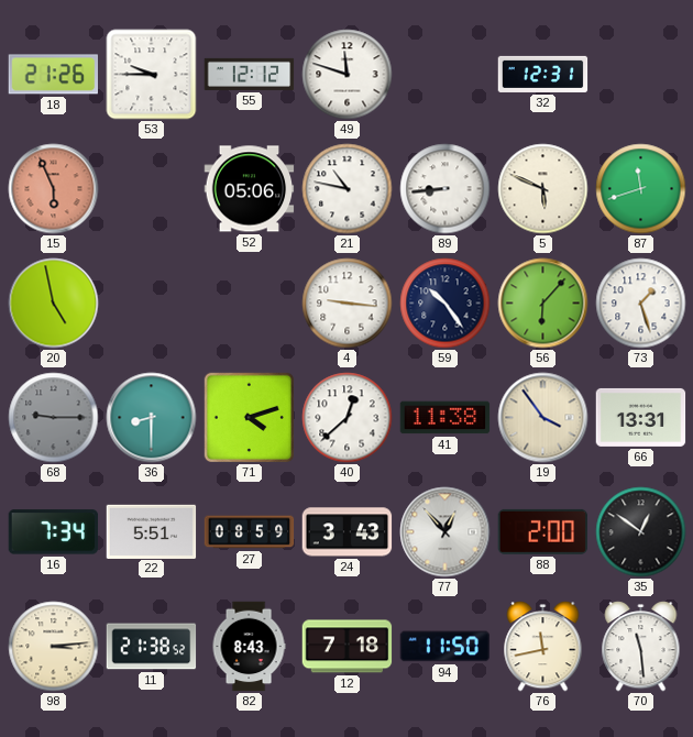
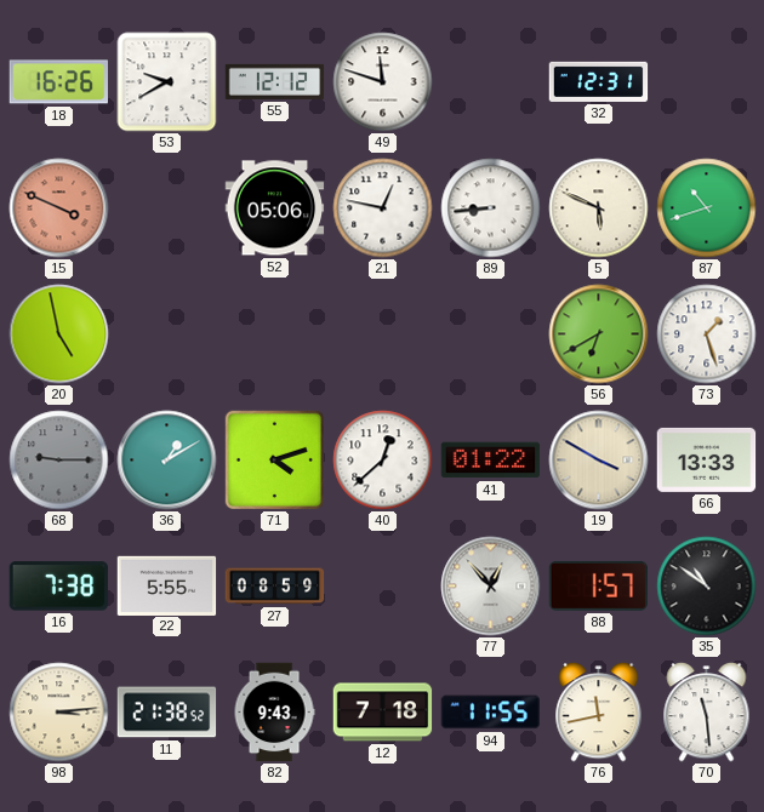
18: 21:26 -> 16:26 (59, 82)
53: 9:45 -> 9:40 (167, 82)
15: 5:56 -> 3:49 (59, 208)
21: 10:47 -> 12:47 (383, 208)
87: 11:42 -> 10:42 (707, 208)
4: 9:16 -> none (348, 304)
59: 10:24 -> none (446, 304)
56: 6:07 -> 6:40 (599, 334)
36: 8:30 -> 1:10 (167, 461)
41: 11:38 -> 01:22 (491, 461)
19: 3:54 -> 3:50 (599, 461)
66: 13:31 -> 13:33 (707, 459)
16: 7:34 -> 7:38 (59, 587)
22: 5:51 -> 5:55 (167, 585)
24: 3:43 -> none (348, 532)
88: 2:00 -> 1:57 (599, 585)
35: 12:51 -> 10:51 (707, 587)
82: 8:43 -> 9:43 (274, 713)
94: 11:50 -> 11:55 (491, 713)
